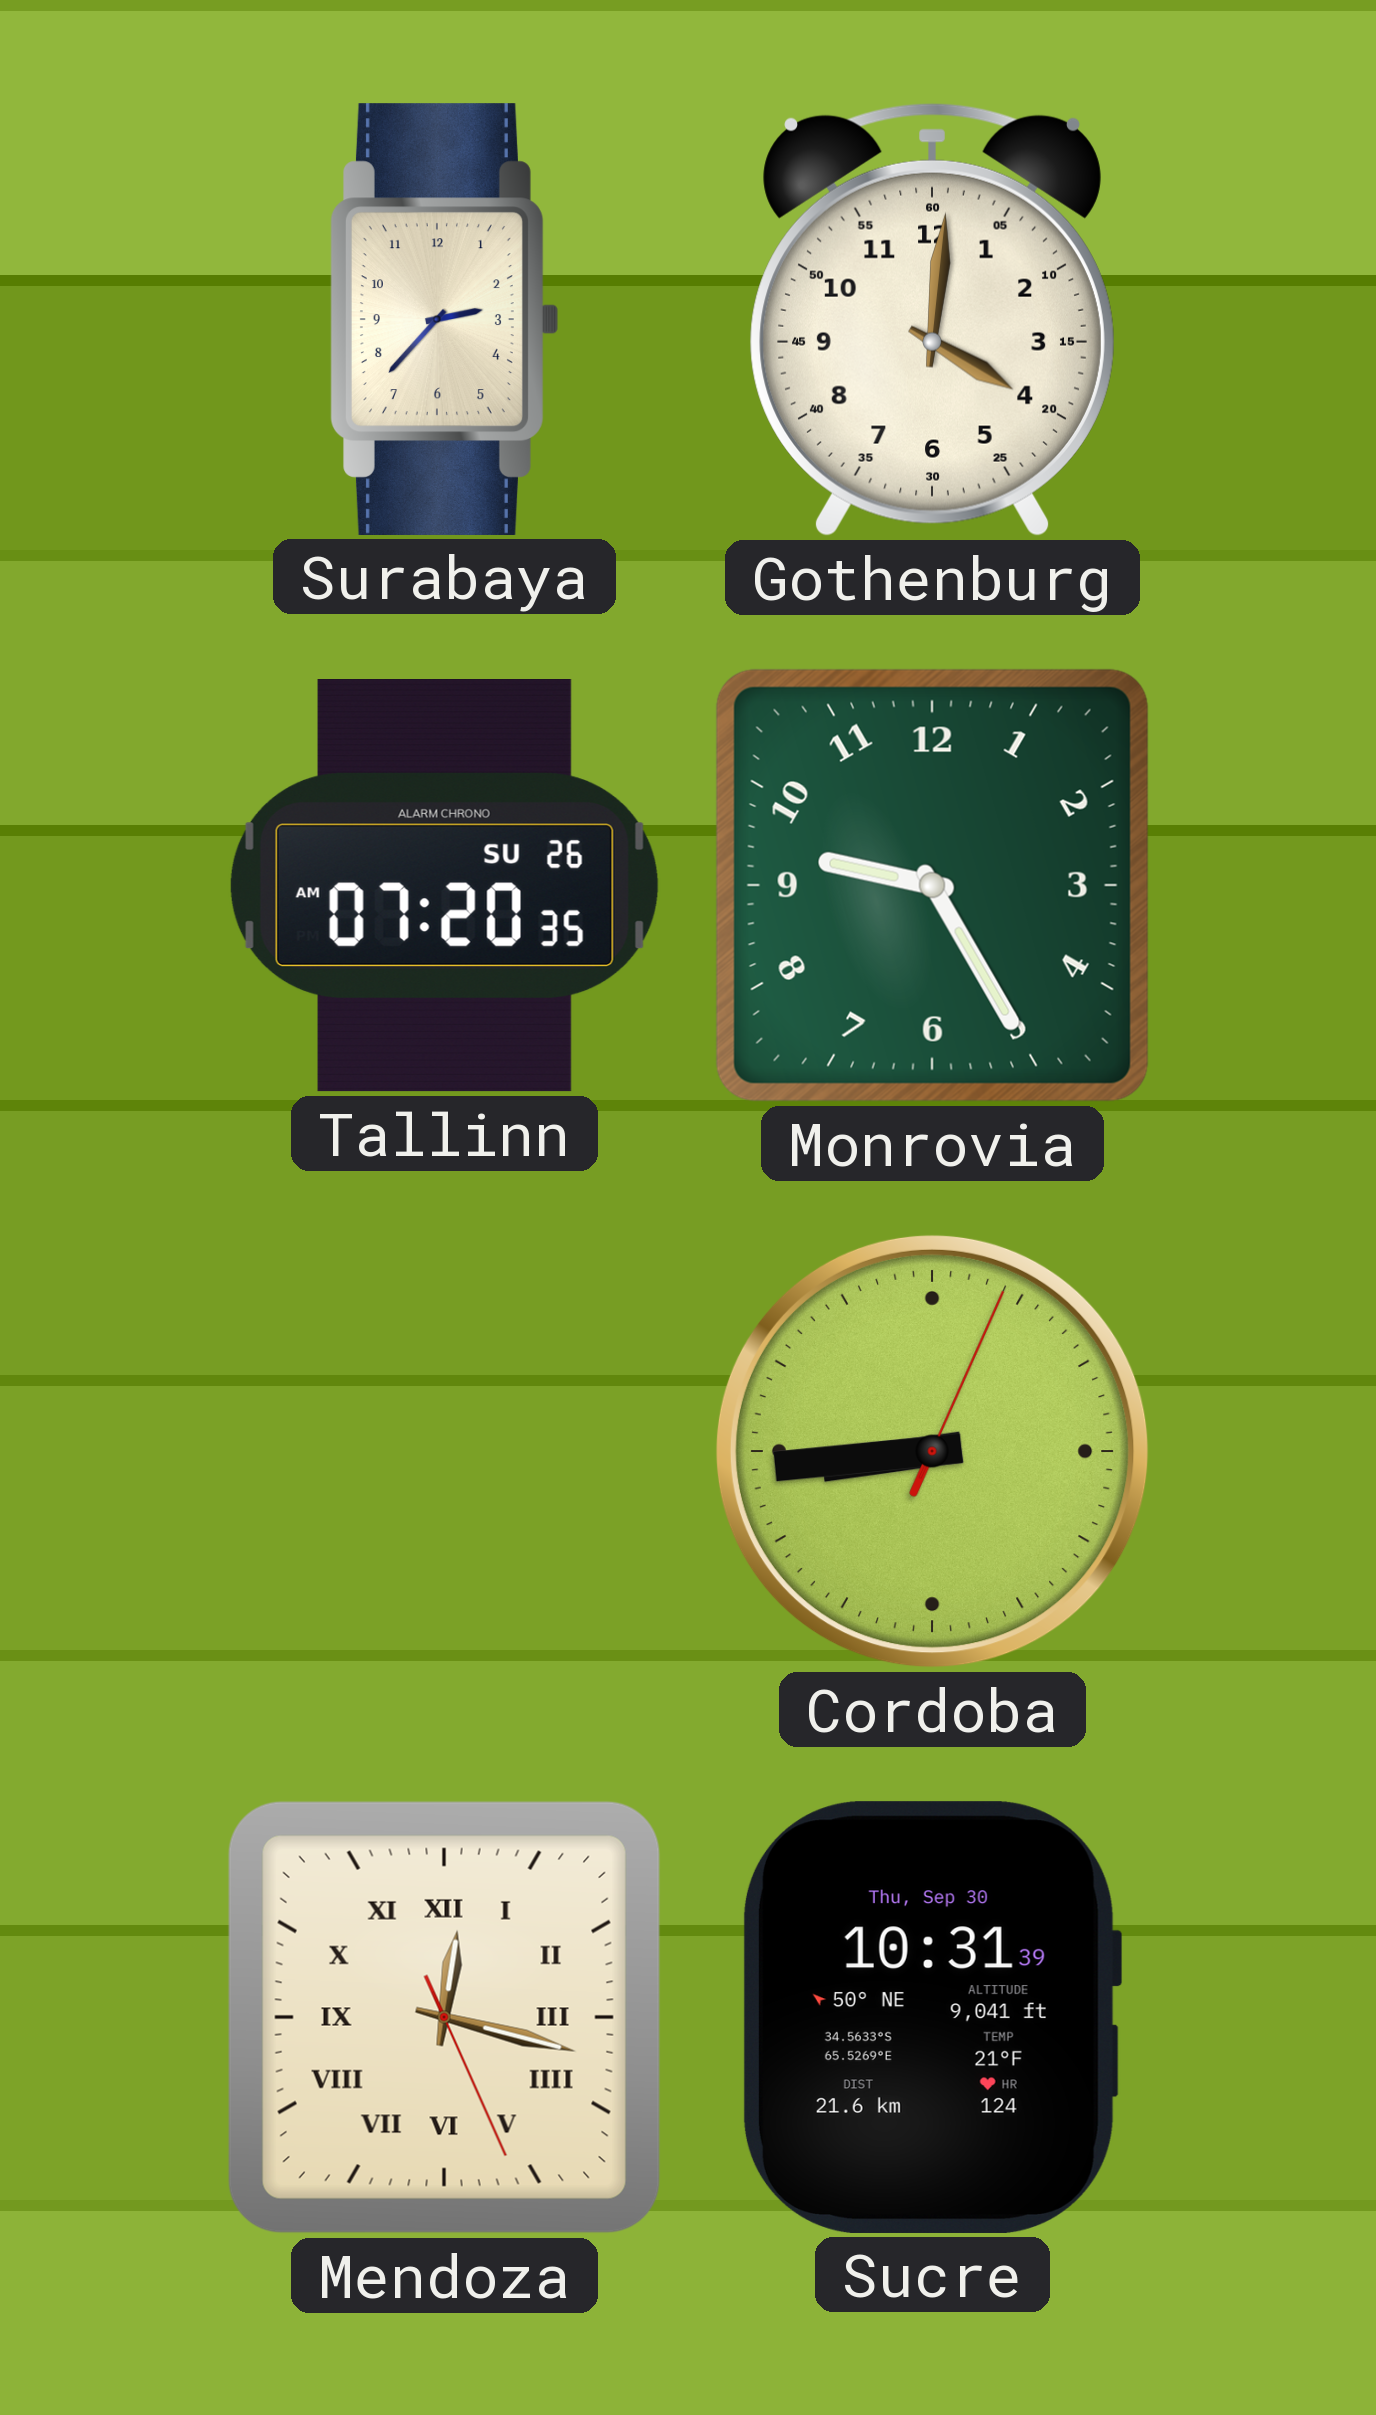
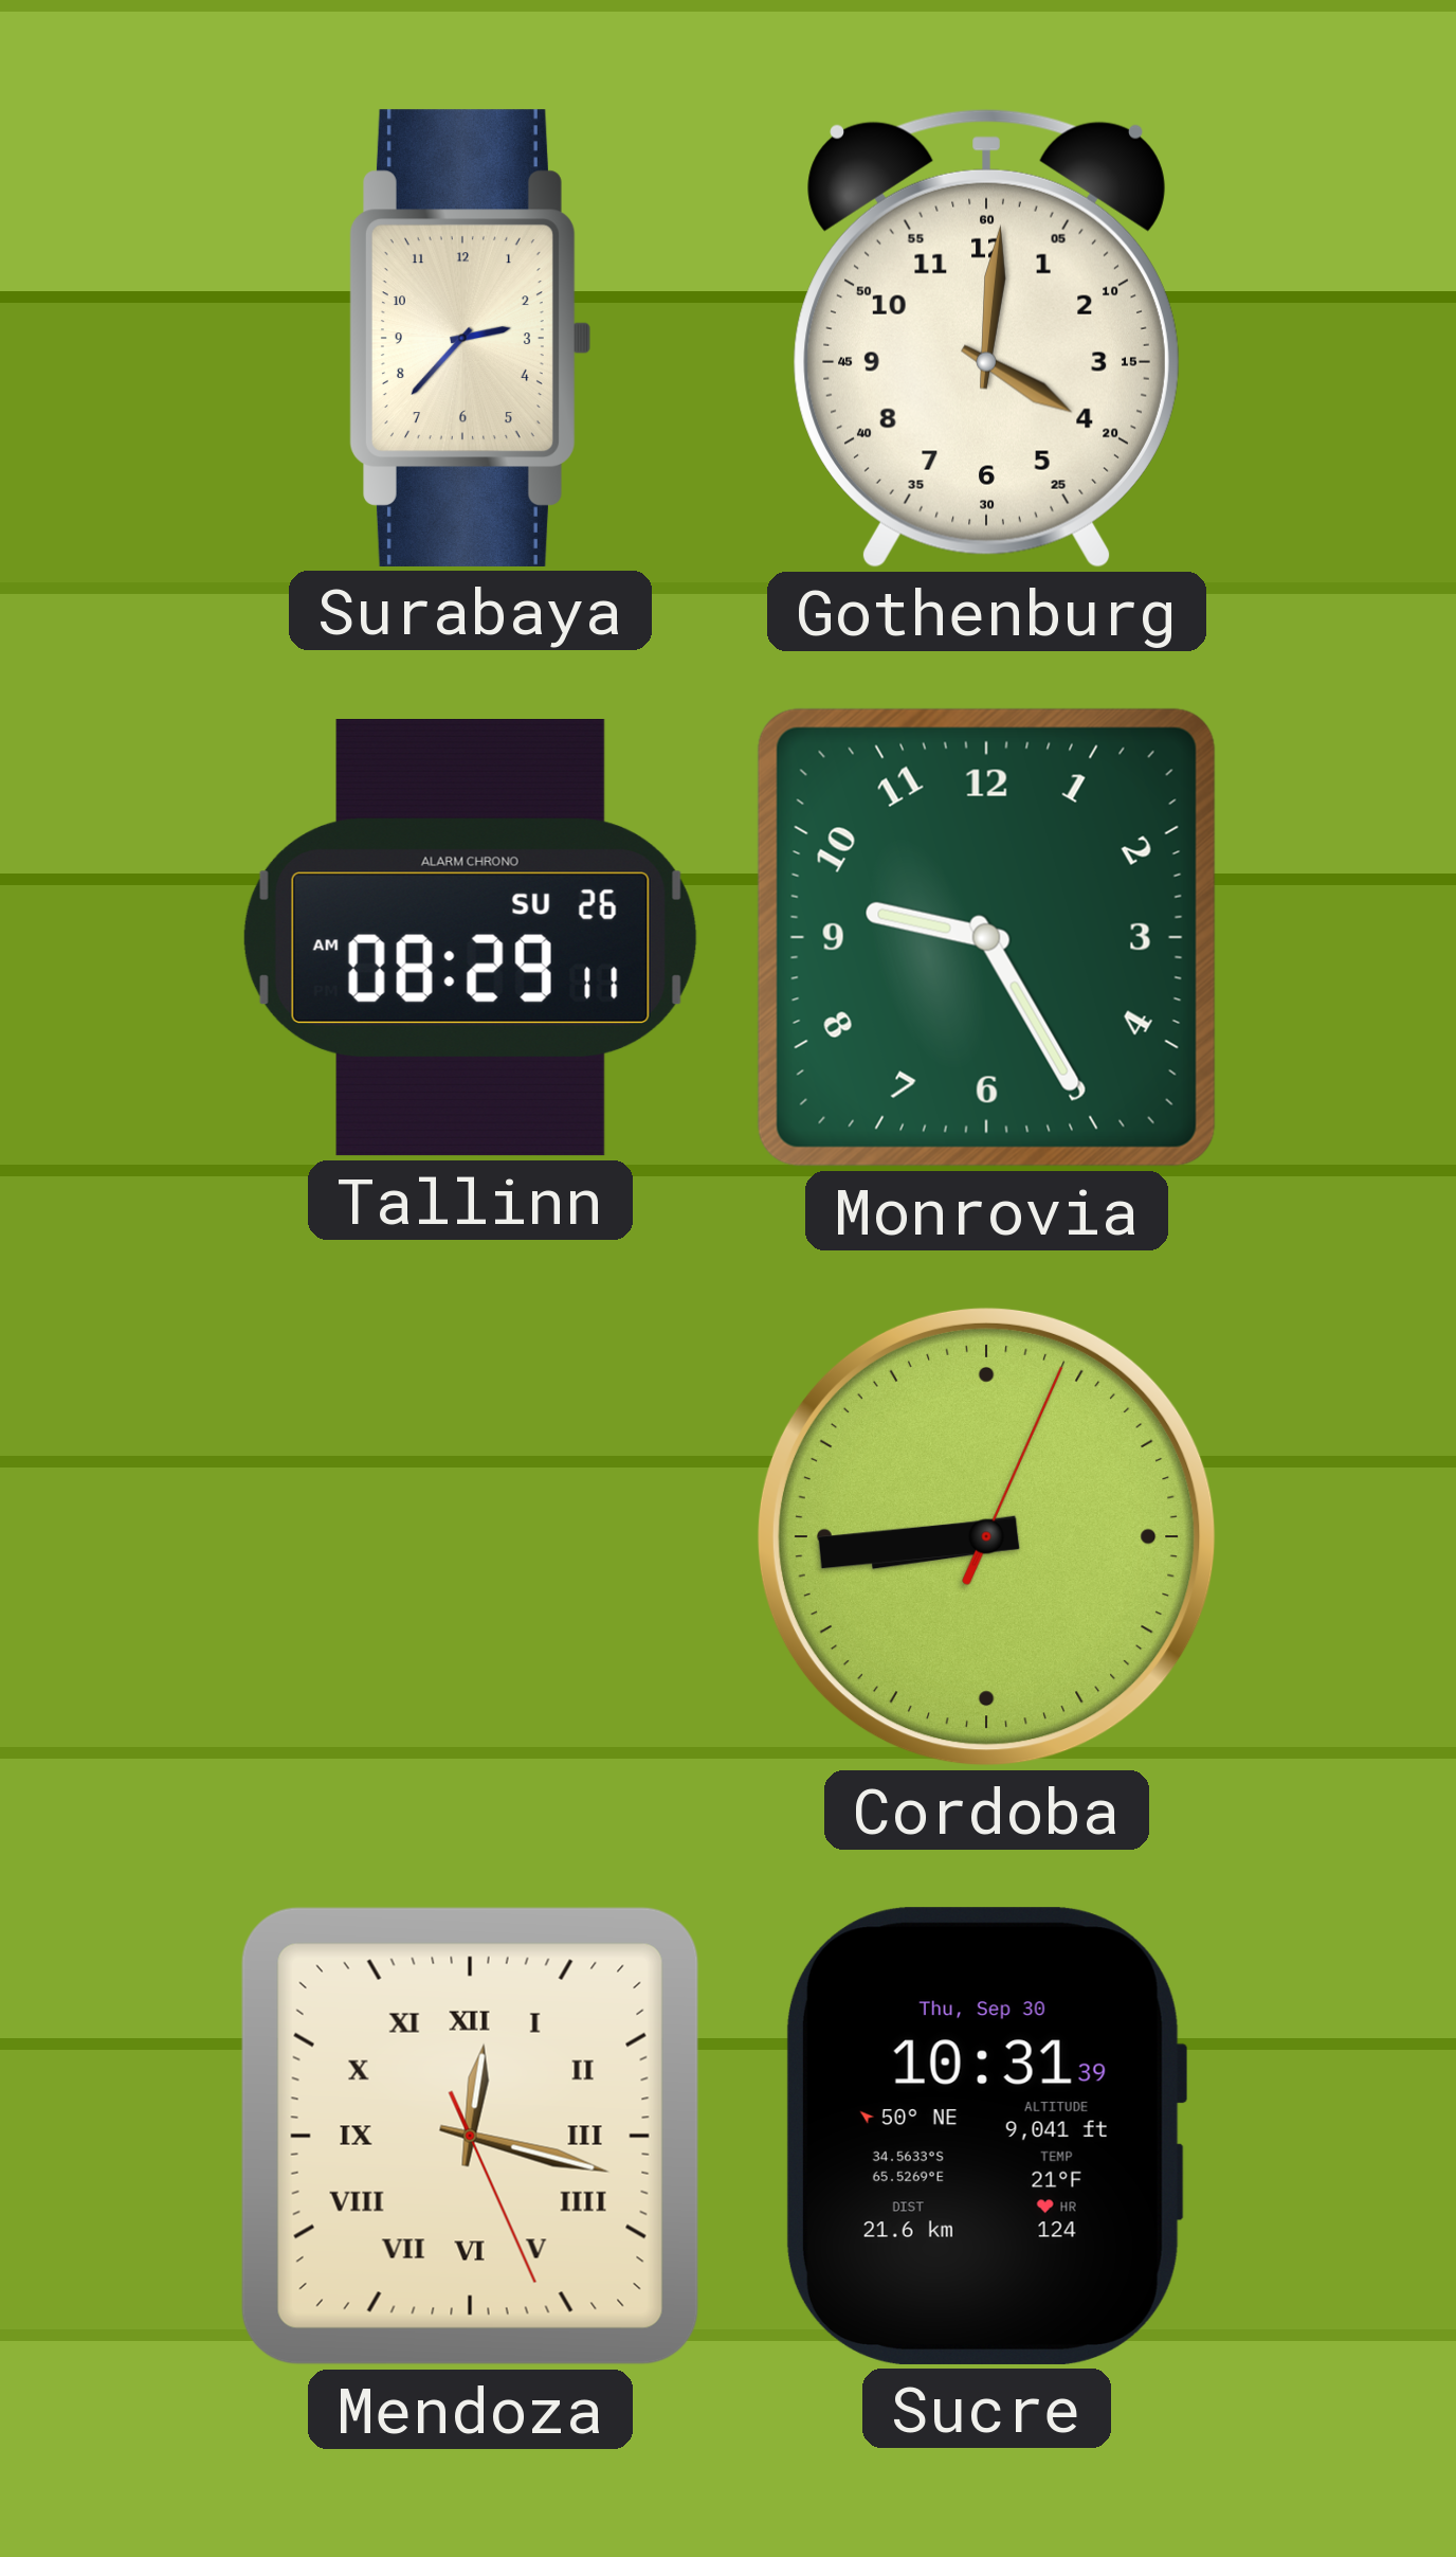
Tallinn: 07:20 -> 08:29 (470, 938)
